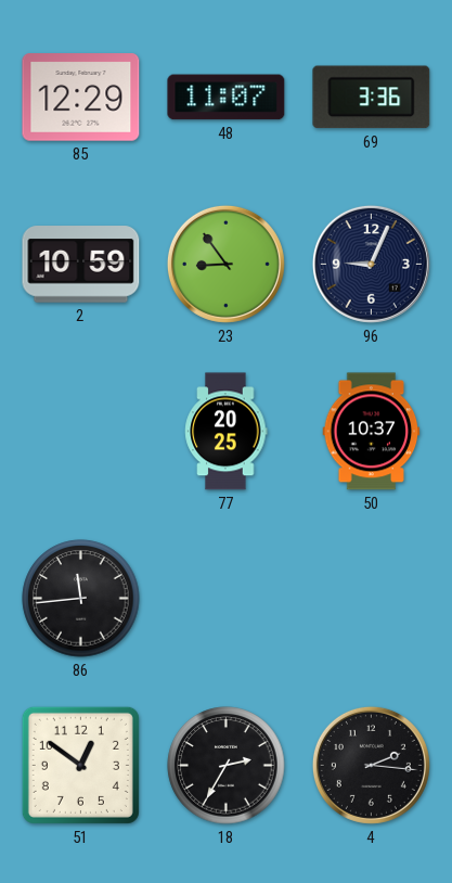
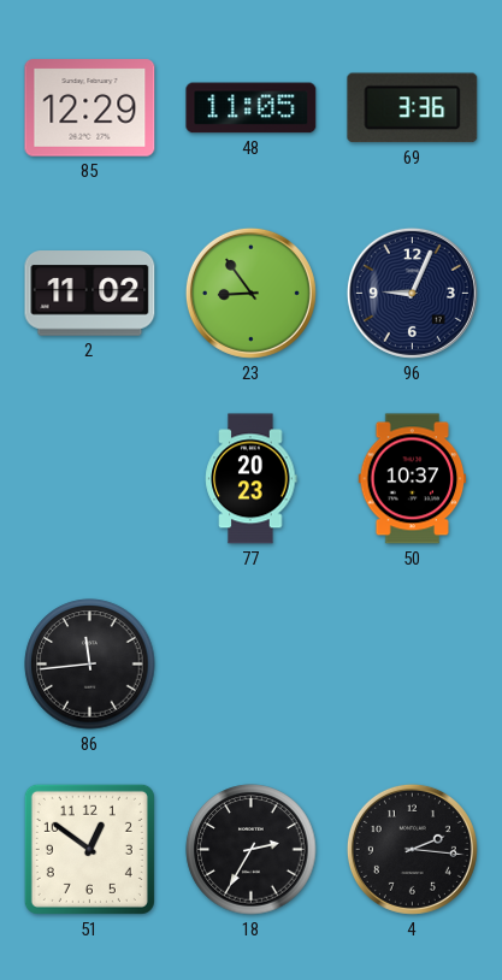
48: 11:07 -> 11:05 (252, 108)
2: 10:59 -> 11:02 (90, 294)
77: 20:25 -> 20:23 (252, 479)
